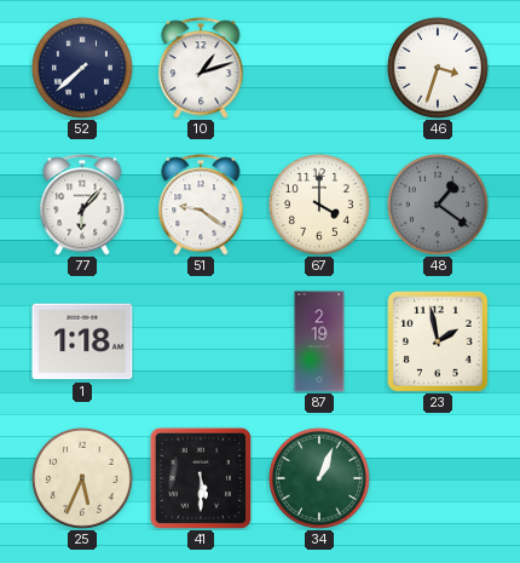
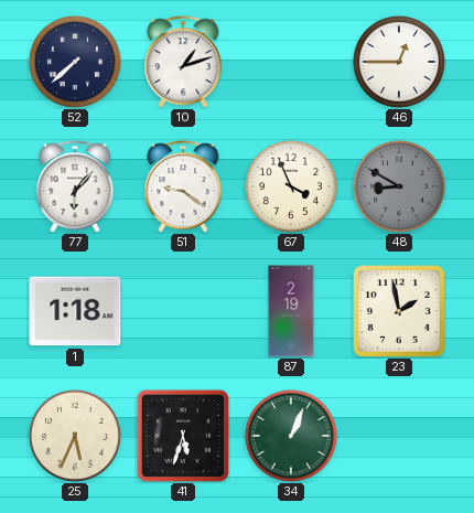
46: 3:33 -> 12:45 (399, 62)
67: 4:00 -> 3:56 (291, 186)
48: 1:21 -> 8:50 (399, 186)
41: 5:30 -> 5:33 (183, 436)
